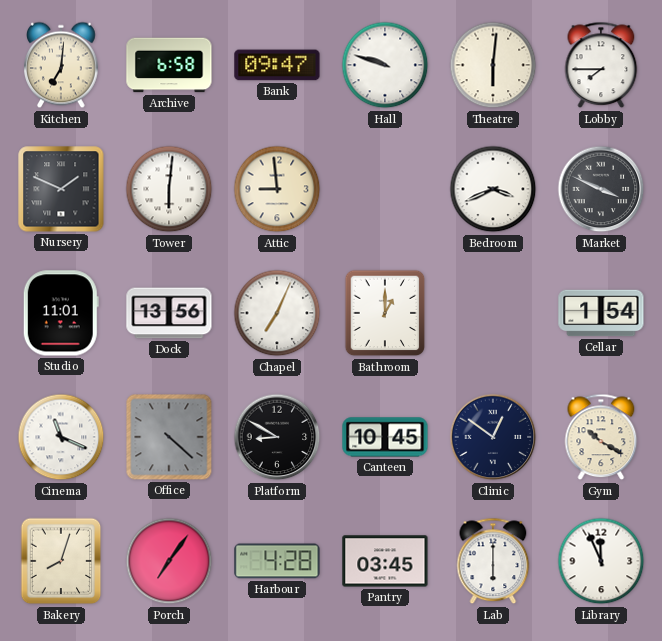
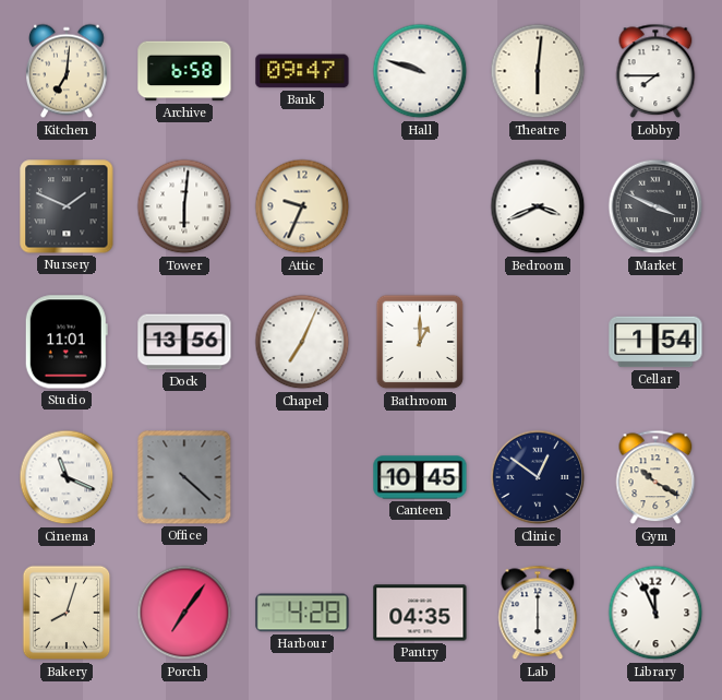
Attic: 8:59 -> 9:34 (302, 206)
Platform: 8:50 -> none (277, 437)
Pantry: 03:45 -> 04:35 (420, 613)
